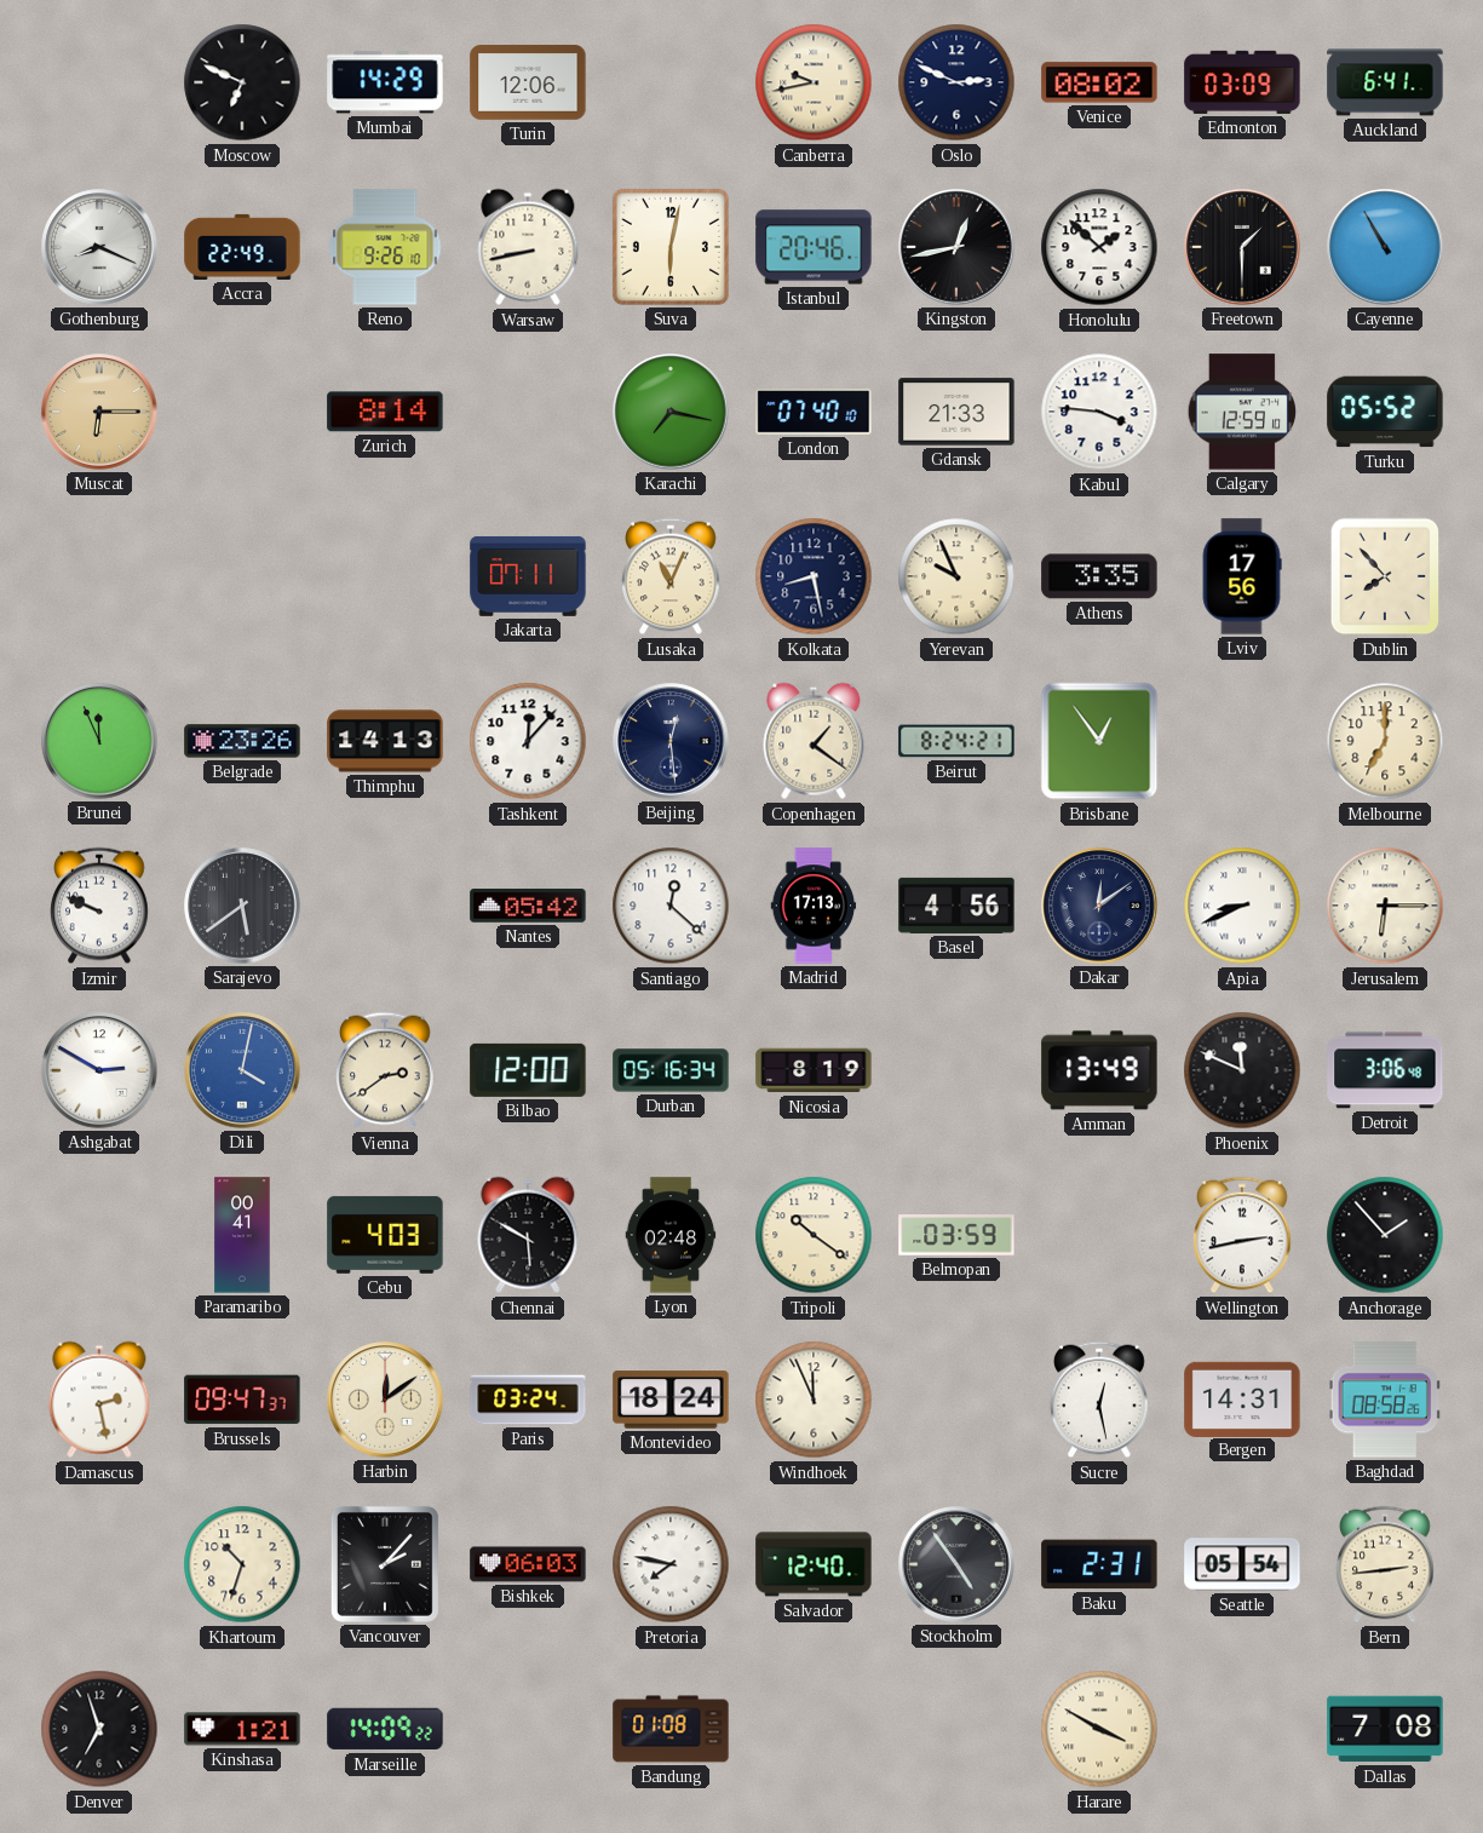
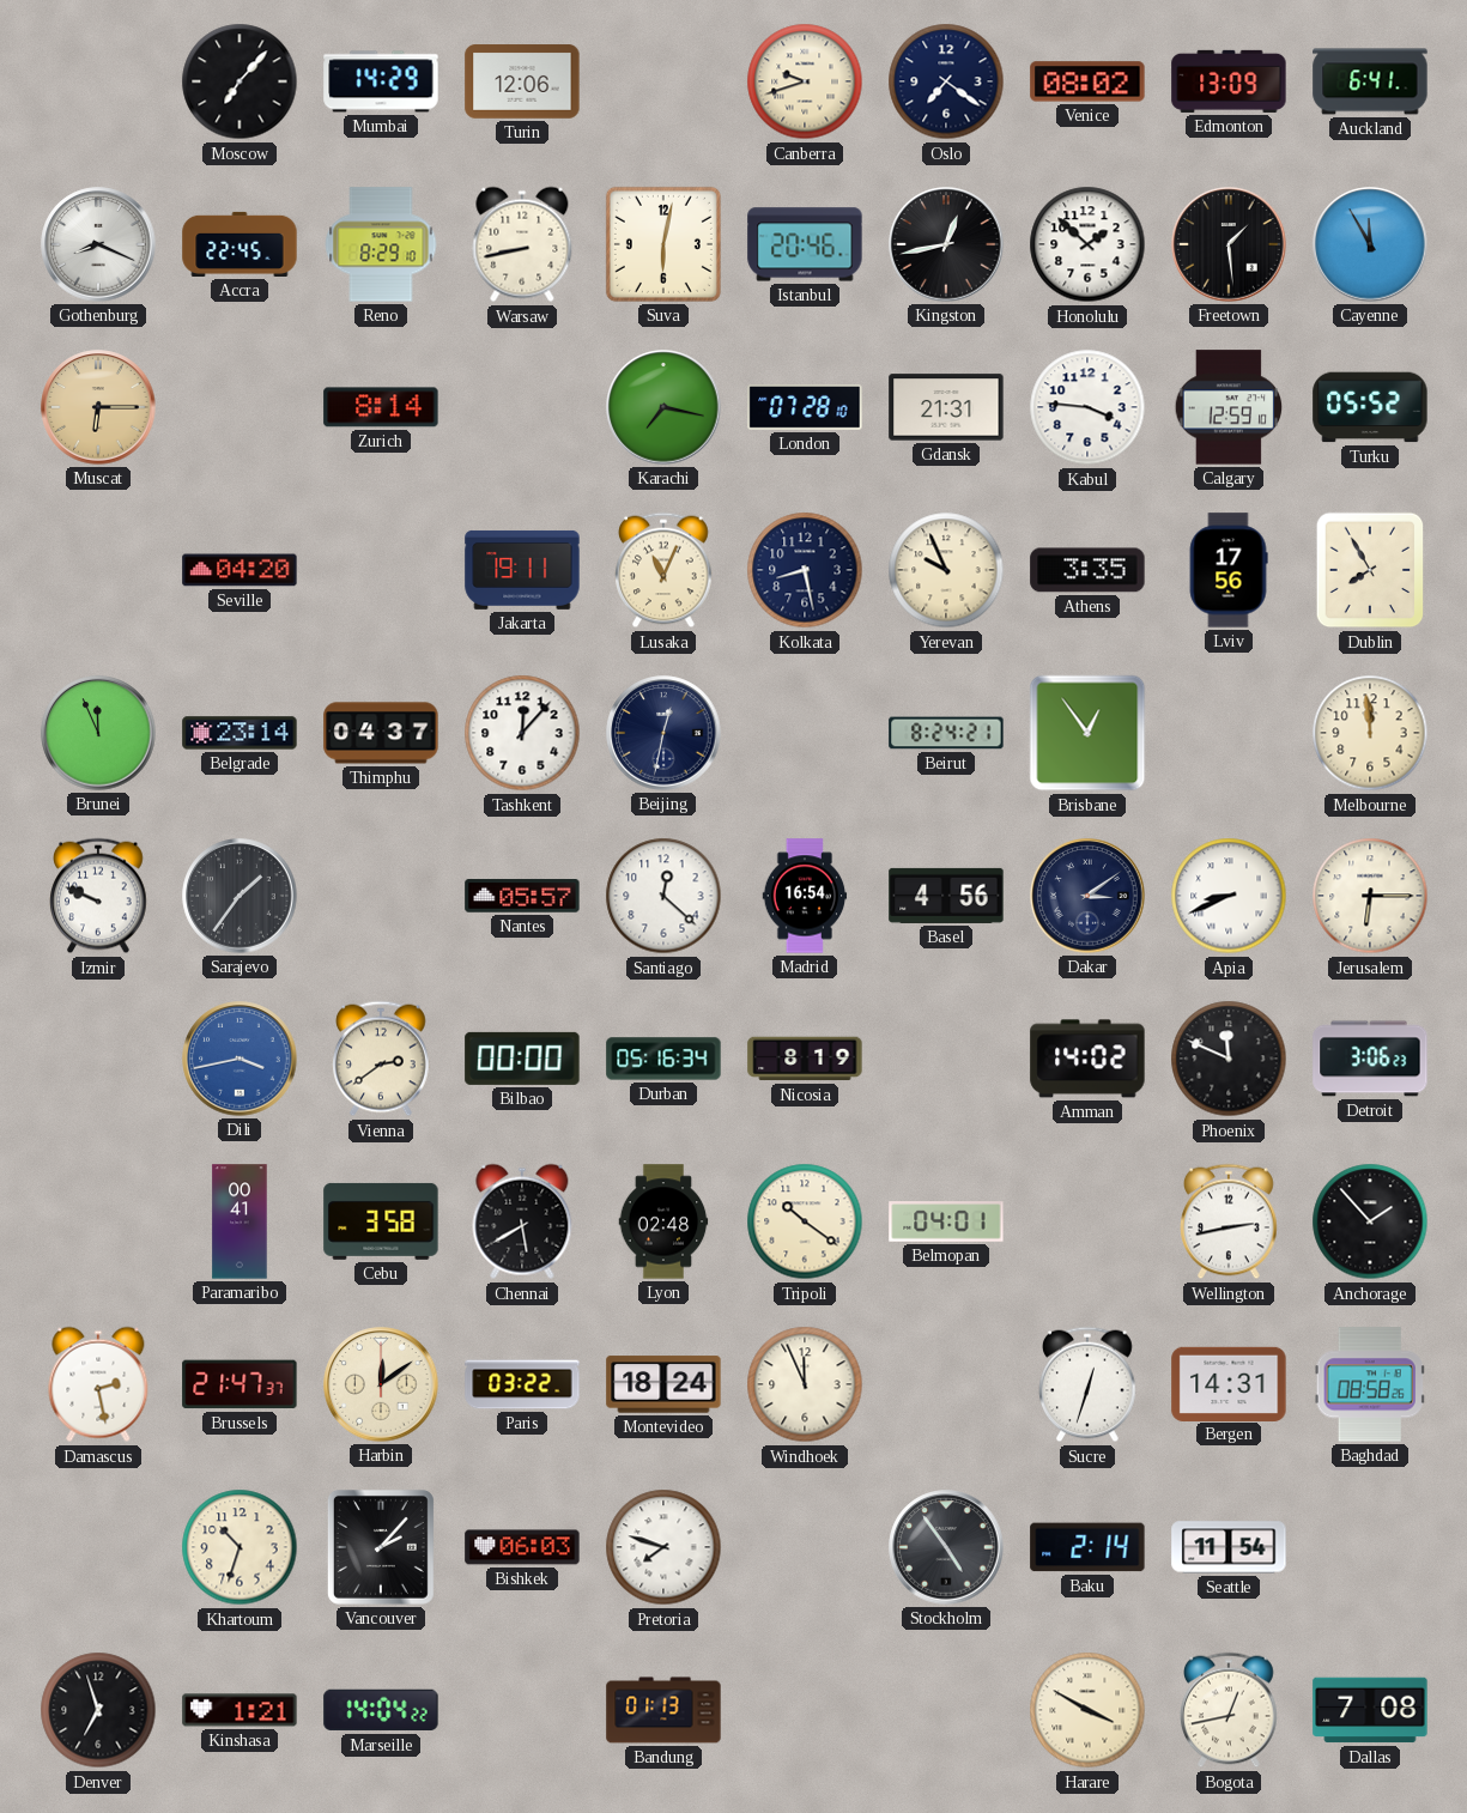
Moscow: 6:49 -> 7:07 (240, 81)
Canberra: 9:43 -> 9:42 (805, 81)
Oslo: 2:49 -> 7:21 (946, 81)
Edmonton: 03:09 -> 13:09 (1229, 81)
Accra: 22:49 -> 22:45 (240, 244)
Reno: 9:26 -> 8:29 (381, 244)
Freetown: 1:30 -> 1:29 (1229, 244)
Cayenne: 10:55 -> 11:55 (1370, 244)
London: 07:40 -> 07:28 (805, 408)
Gdansk: 21:33 -> 21:31 (946, 407)
Seville: none -> 04:20 (240, 570)
Jakarta: 07:11 -> 19:11 (522, 570)
Dublin: 7:53 -> 7:55 (1370, 570)
Belgrade: 23:26 -> 23:14 (240, 733)
Thimphu: 14:13 -> 04:37 (381, 733)
Beijing: 12:29 -> 12:32 (663, 733)
Copenhagen: 1:21 -> none (814, 741)
Melbourne: 7:00 -> 11:59 (1370, 733)
Sarajevo: 5:39 -> 1:36 (240, 896)
Nantes: 05:42 -> 05:57 (522, 896)
Madrid: 17:13 -> 16:54 (805, 896)
Dakar: 12:09 -> 3:09 (1087, 896)
Ashgabat: 2:50 -> none (99, 1070)
Dili: 4:02 -> 3:43 (240, 1059)
Bilbao: 12:00 -> 00:00 (522, 1059)
Amman: 13:49 -> 14:02 (1087, 1059)
Detroit: 3:06:48 -> 3:06:23 (1370, 1059)
Cebu: 4:03 -> 3:58 (381, 1221)
Chennai: 5:50 -> 5:40 (522, 1221)
Belmopan: 03:59 -> 04:01 (946, 1221)
Brussels: 09:47 -> 21:47 (240, 1384)
Paris: 03:24 -> 03:22 (522, 1384)
Sucre: 12:28 -> 12:33 (1089, 1384)
Pretoria: 7:47 -> 7:48 (663, 1547)
Salvador: 12:40 -> none (814, 1564)
Baku: 2:31 -> 2:14 (1087, 1547)
Seattle: 05:54 -> 11:54 (1229, 1547)
Bern: 2:44 -> none (1386, 1564)
Marseille: 14:09 -> 14:04 (381, 1710)
Bandung: 01:08 -> 01:13 (663, 1710)
Bogota: none -> 12:43 (1230, 1710)
